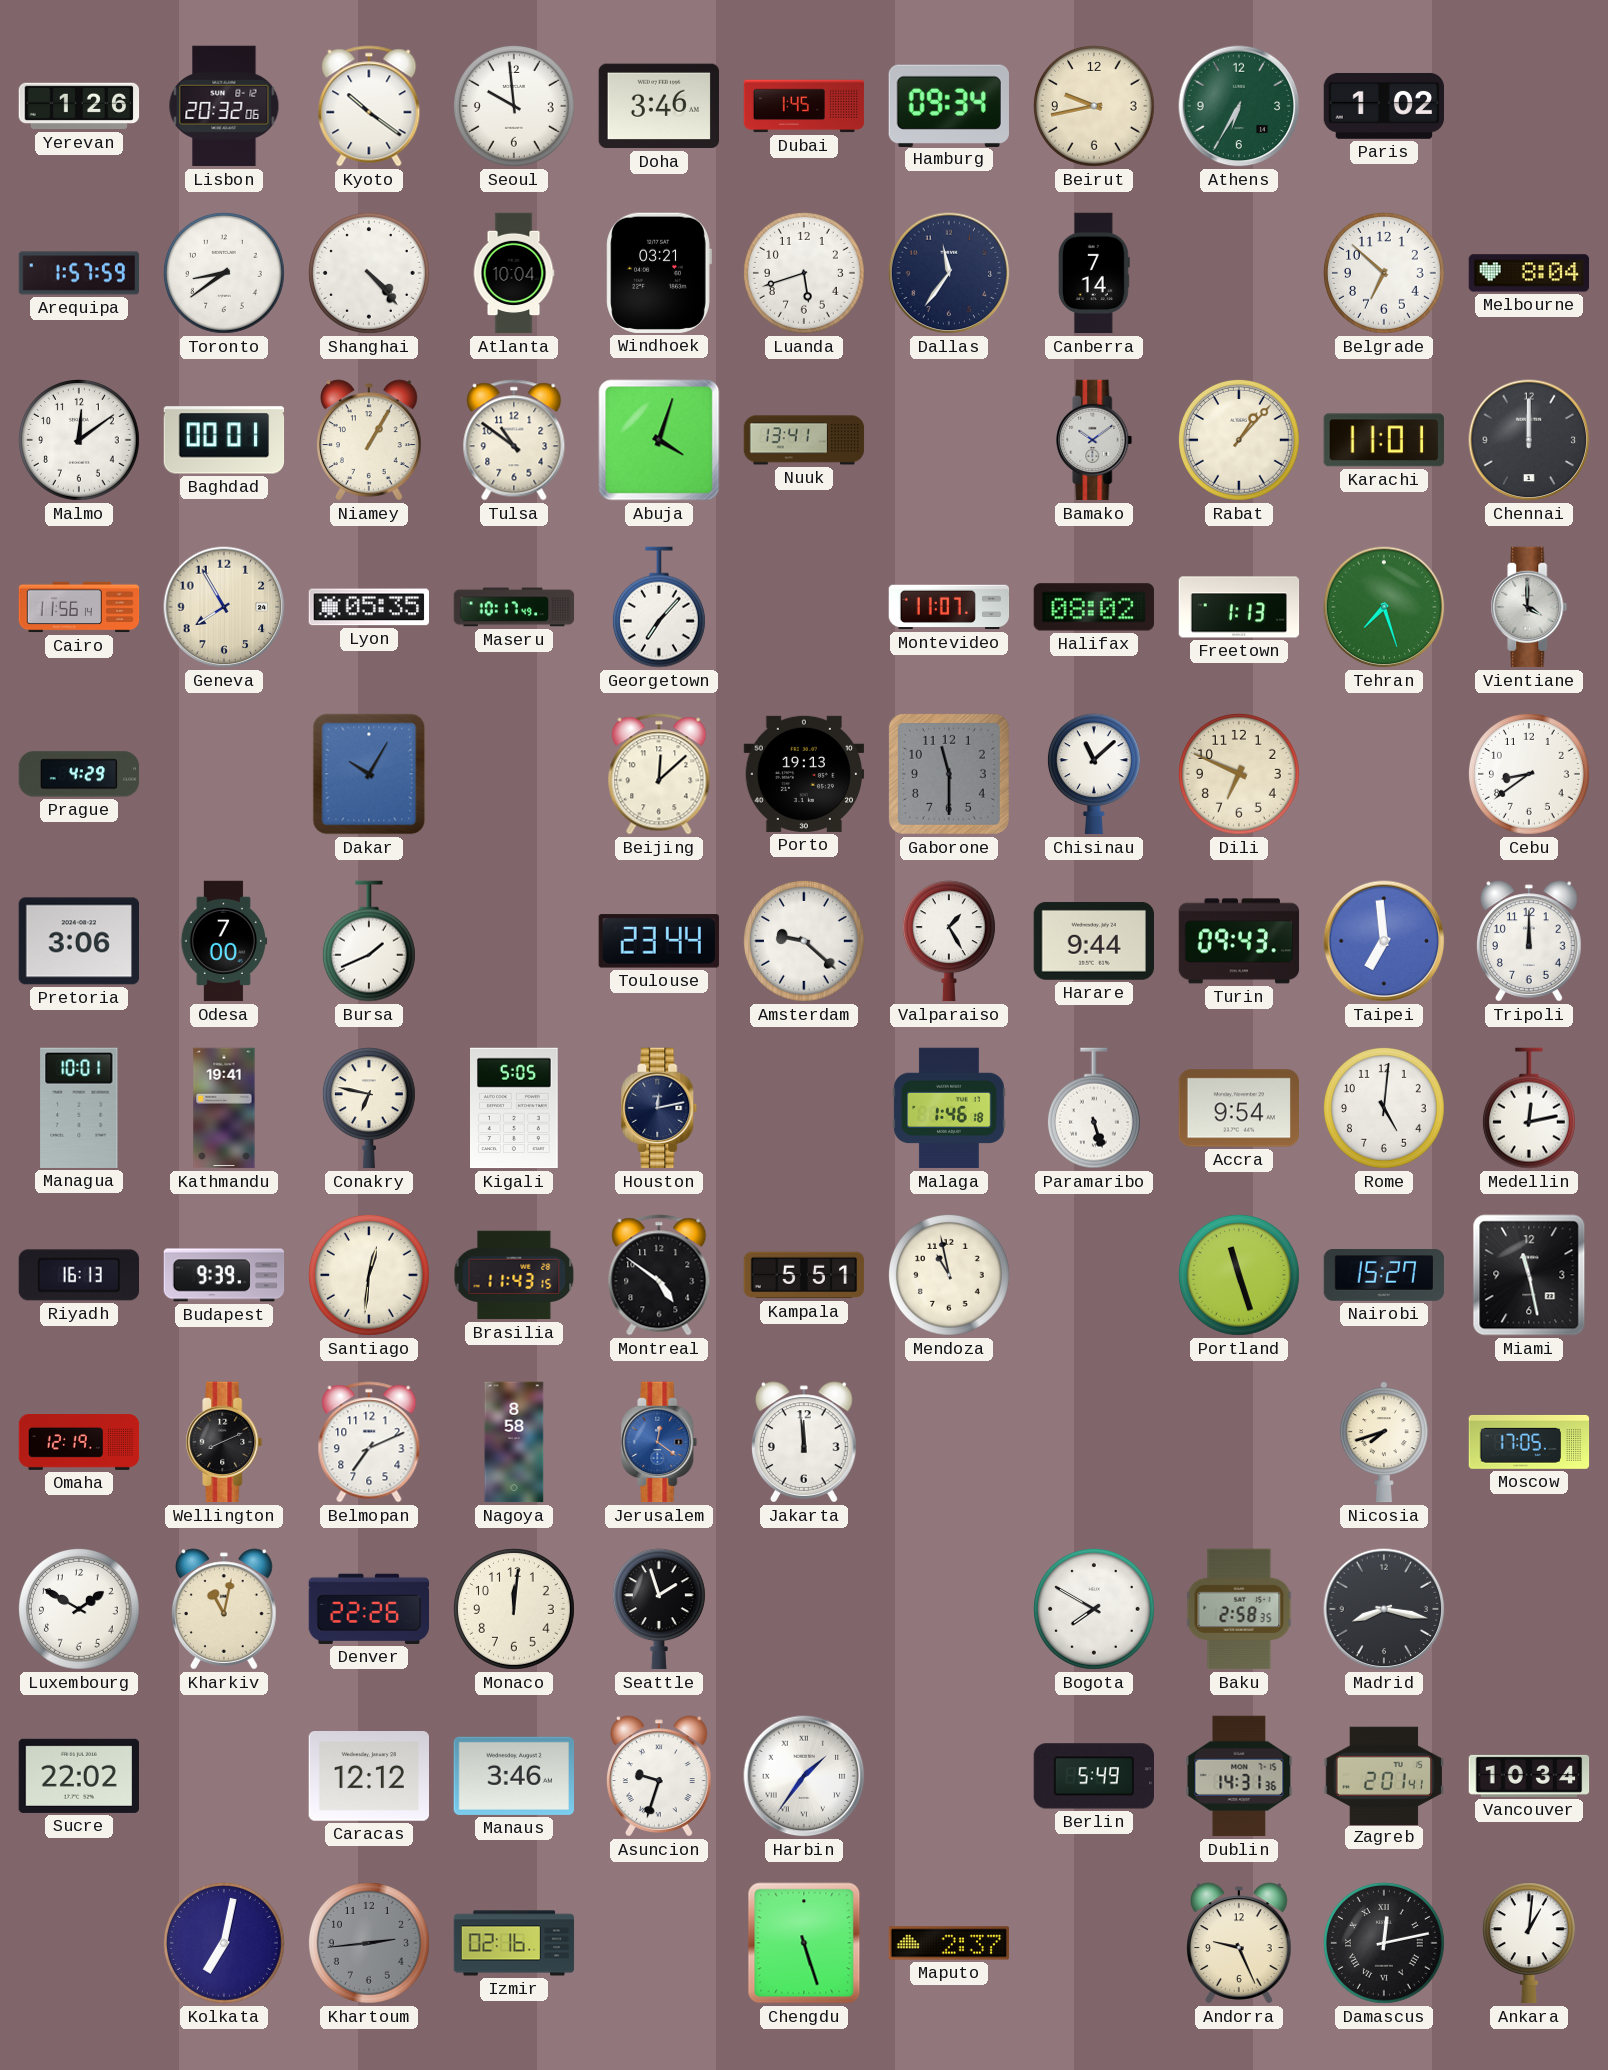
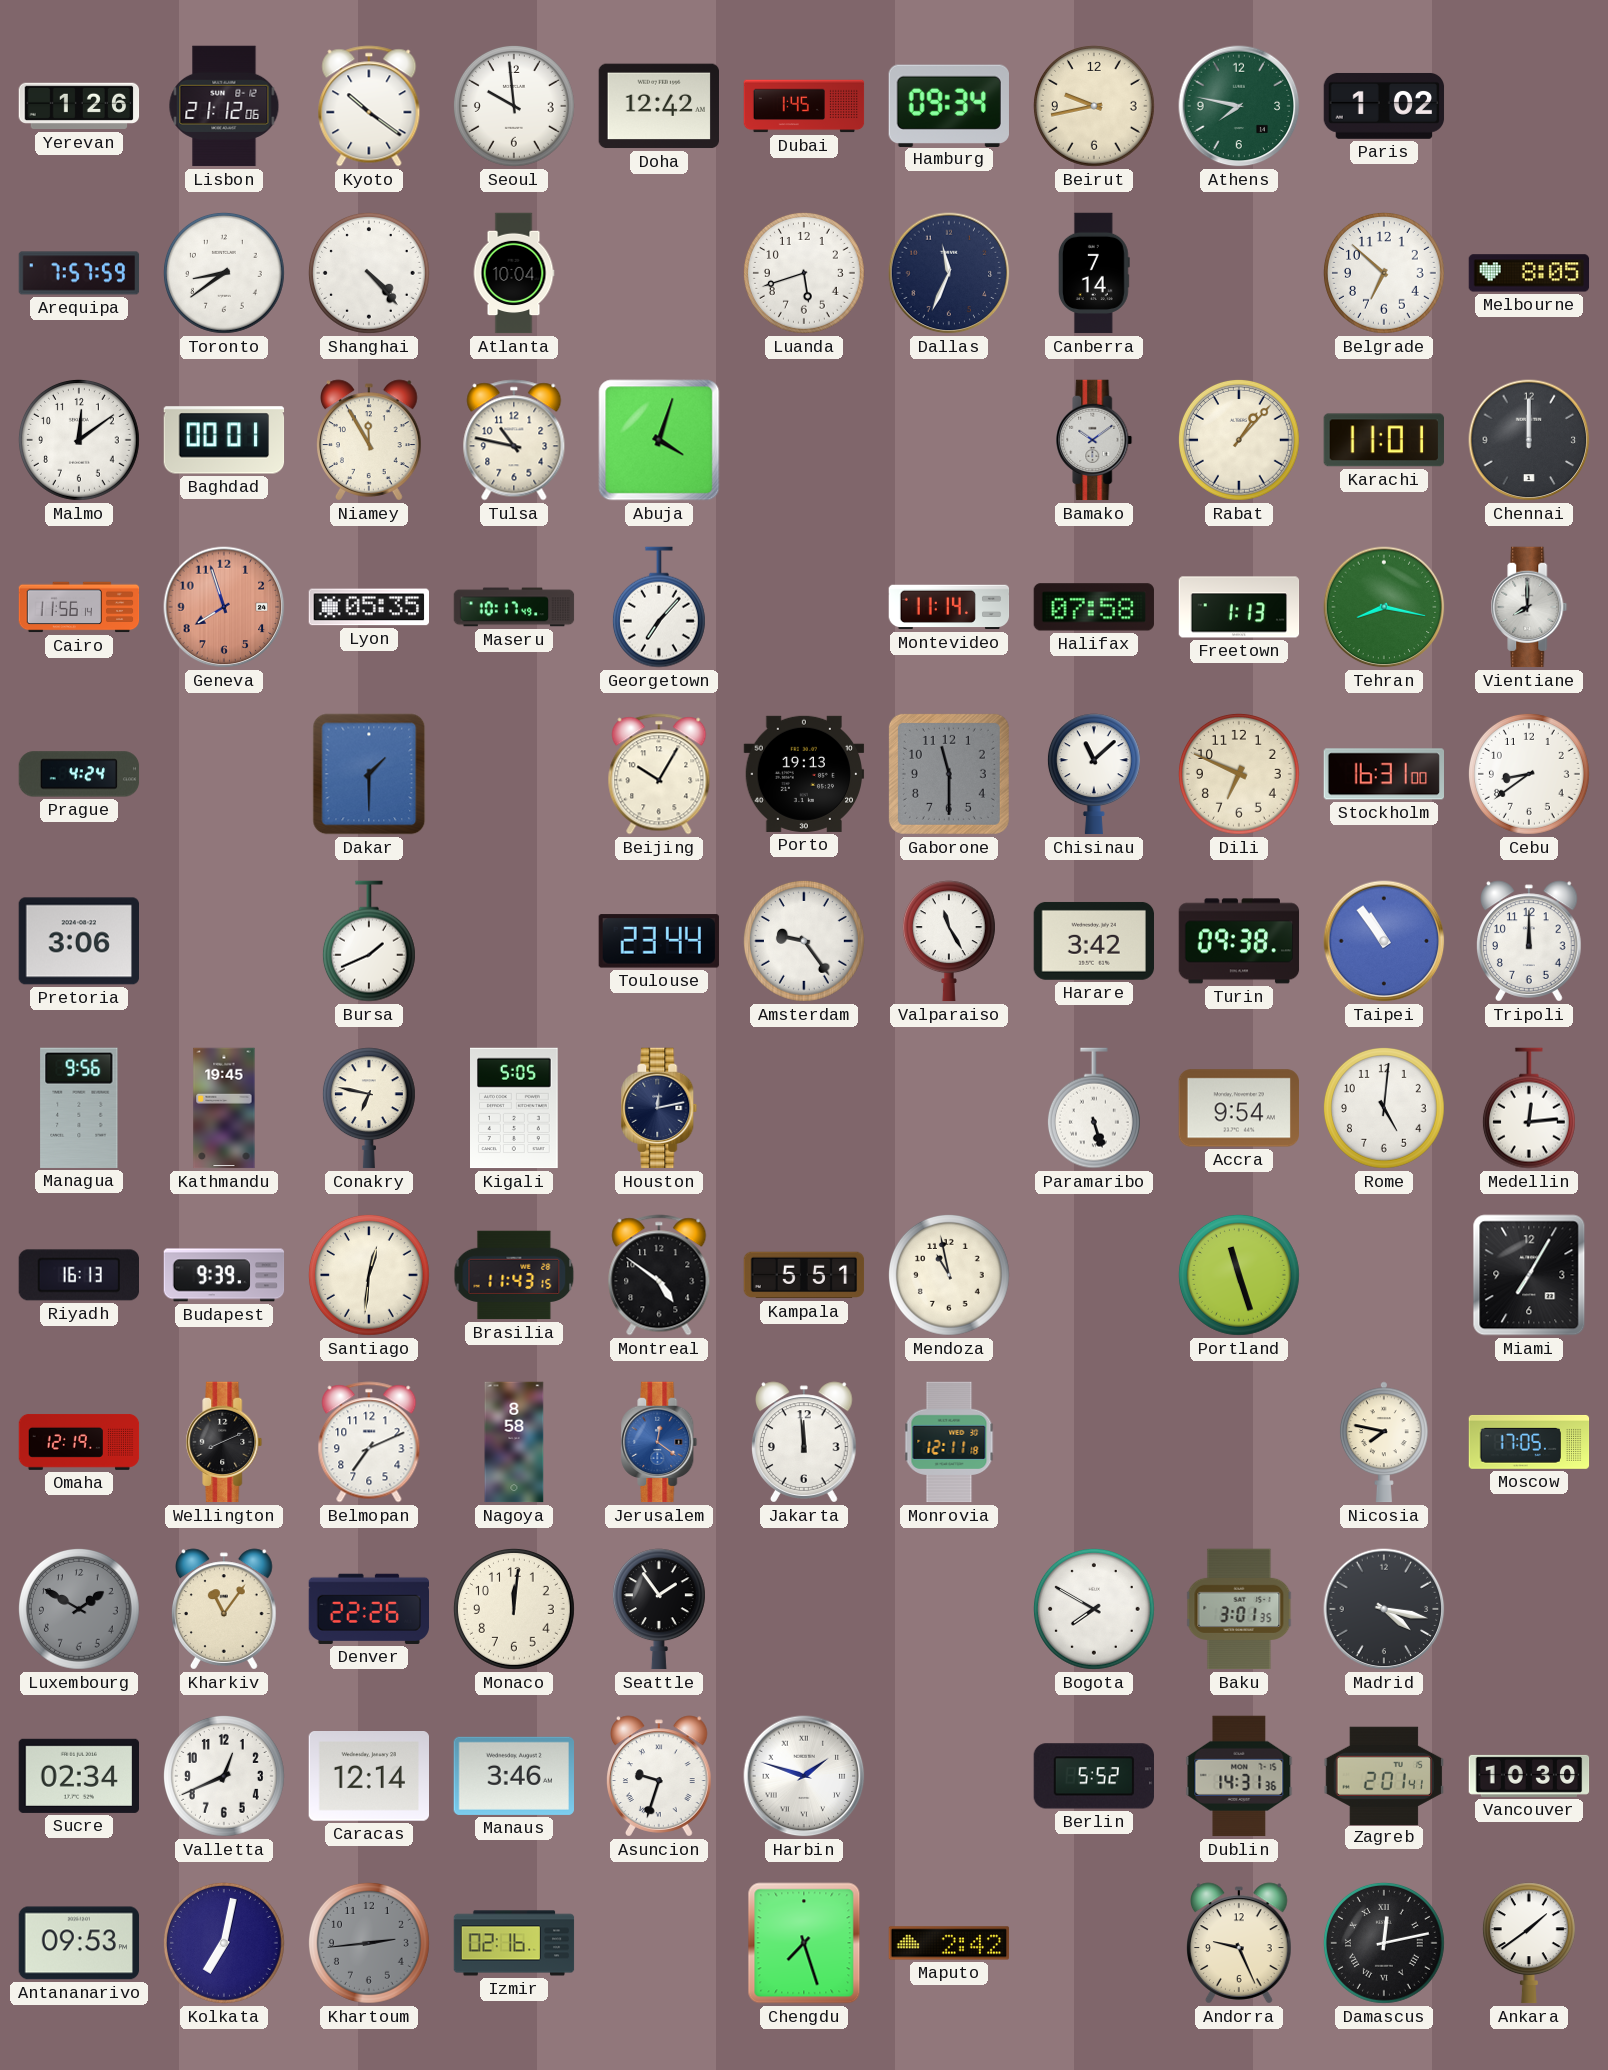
Lisbon: 20:32 -> 21:12 (224, 106)
Doha: 3:46 -> 12:42 (658, 106)
Athens: 6:35 -> 7:47 (1239, 106)
Arequipa: 1:57 -> 7:57 (79, 273)
Windhoek: 03:21 -> none (659, 273)
Dallas: 11:36 -> 11:34 (949, 273)
Melbourne: 8:04 -> 8:05 (1529, 273)
Niamey: 1:05 -> 11:55 (370, 440)
Tulsa: 10:51 -> 10:47 (514, 440)
Nuuk: 13:41 -> none (804, 440)
Geneva: 7:55 -> 7:57 (224, 607)
Geneva dial: cream -> salmon (224, 607)
Montevideo: 11:07 -> 11:14 (949, 607)
Halifax: 08:02 -> 07:58 (1093, 607)
Tehran: 7:27 -> 8:17 (1384, 607)
Vientiane: 4:00 -> 8:00 (1529, 607)
Prague: 4:29 -> 4:24 (79, 774)
Dakar: 10:05 -> 1:30 (369, 774)
Beijing: 12:08 -> 10:05 (659, 774)
Stockholm: none -> 16:31 (1383, 774)
Odesa: 7:00 -> none (224, 941)
Amsterdam: 9:22 -> 9:24 (804, 941)
Valparaiso: 1:25 -> 11:25 (949, 941)
Harare: 9:44 -> 3:42 (1093, 941)
Turin: 09:43 -> 09:38 (1239, 941)
Taipei: 6:59 -> 10:54 (1384, 941)
Managua: 10:01 -> 9:56 (79, 1108)
Kathmandu: 19:41 -> 19:45 (224, 1108)
Malaga: 1:46 -> none (949, 1108)
Medellin: 12:13 -> 12:14 (1529, 1108)
Nairobi: 15:27 -> none (1384, 1276)
Miami: 11:28 -> 7:05 (1529, 1275)
Monrovia: none -> 12:11 (949, 1442)
Nicosia: 7:42 -> 7:47 (1384, 1442)
Luxembourg dial: white -> grey (79, 1609)
Kharkiv: 11:02 -> 11:06 (225, 1609)
Seattle: 1:57 -> 1:54 (659, 1609)
Baku: 2:58 -> 3:01 (1239, 1609)
Madrid: 8:17 -> 4:17 (1384, 1609)
Sucre: 22:02 -> 02:34 (78, 1776)
Valletta: none -> 12:41 (224, 1776)
Caracas: 12:12 -> 12:14 (368, 1777)
Harbin: 1:36 -> 1:48 (804, 1776)
Berlin: 5:49 -> 5:52 (1093, 1776)
Vancouver: 10:34 -> 10:30 (1529, 1776)
Antananarivo: none -> 09:53 (79, 1943)
Chengdu: 5:27 -> 7:27 (804, 1943)
Maputo: 2:37 -> 2:42 (949, 1943)
Ankara: 1:01 -> 1:39 (1529, 1943)
